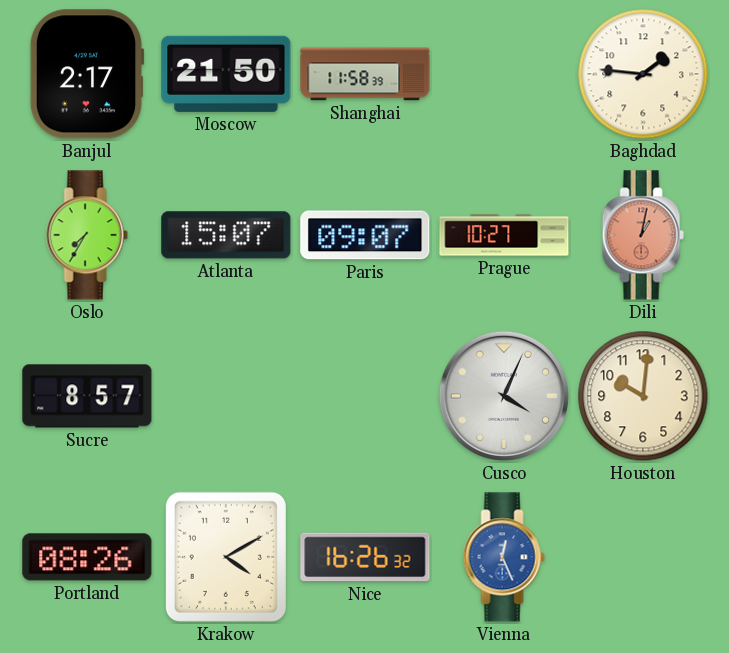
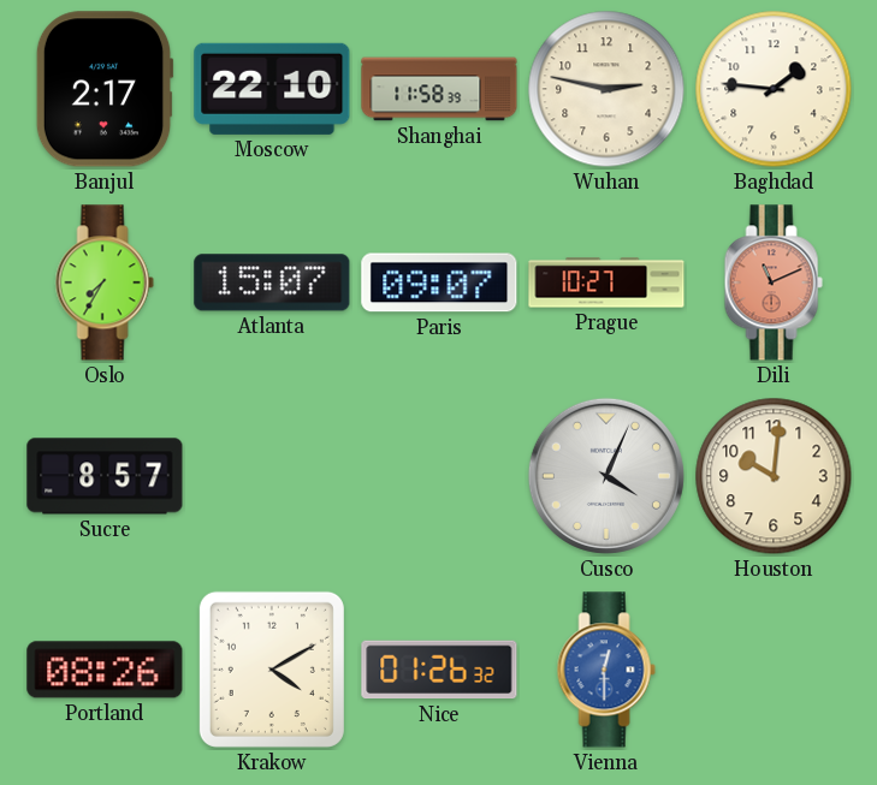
Moscow: 21:50 -> 22:10 (272, 89)
Wuhan: none -> 2:47 (606, 89)
Dili: 1:02 -> 11:11 (774, 283)
Nice: 16:26 -> 01:26 (439, 670)
Vienna: 12:26 -> 12:30 (606, 670)
